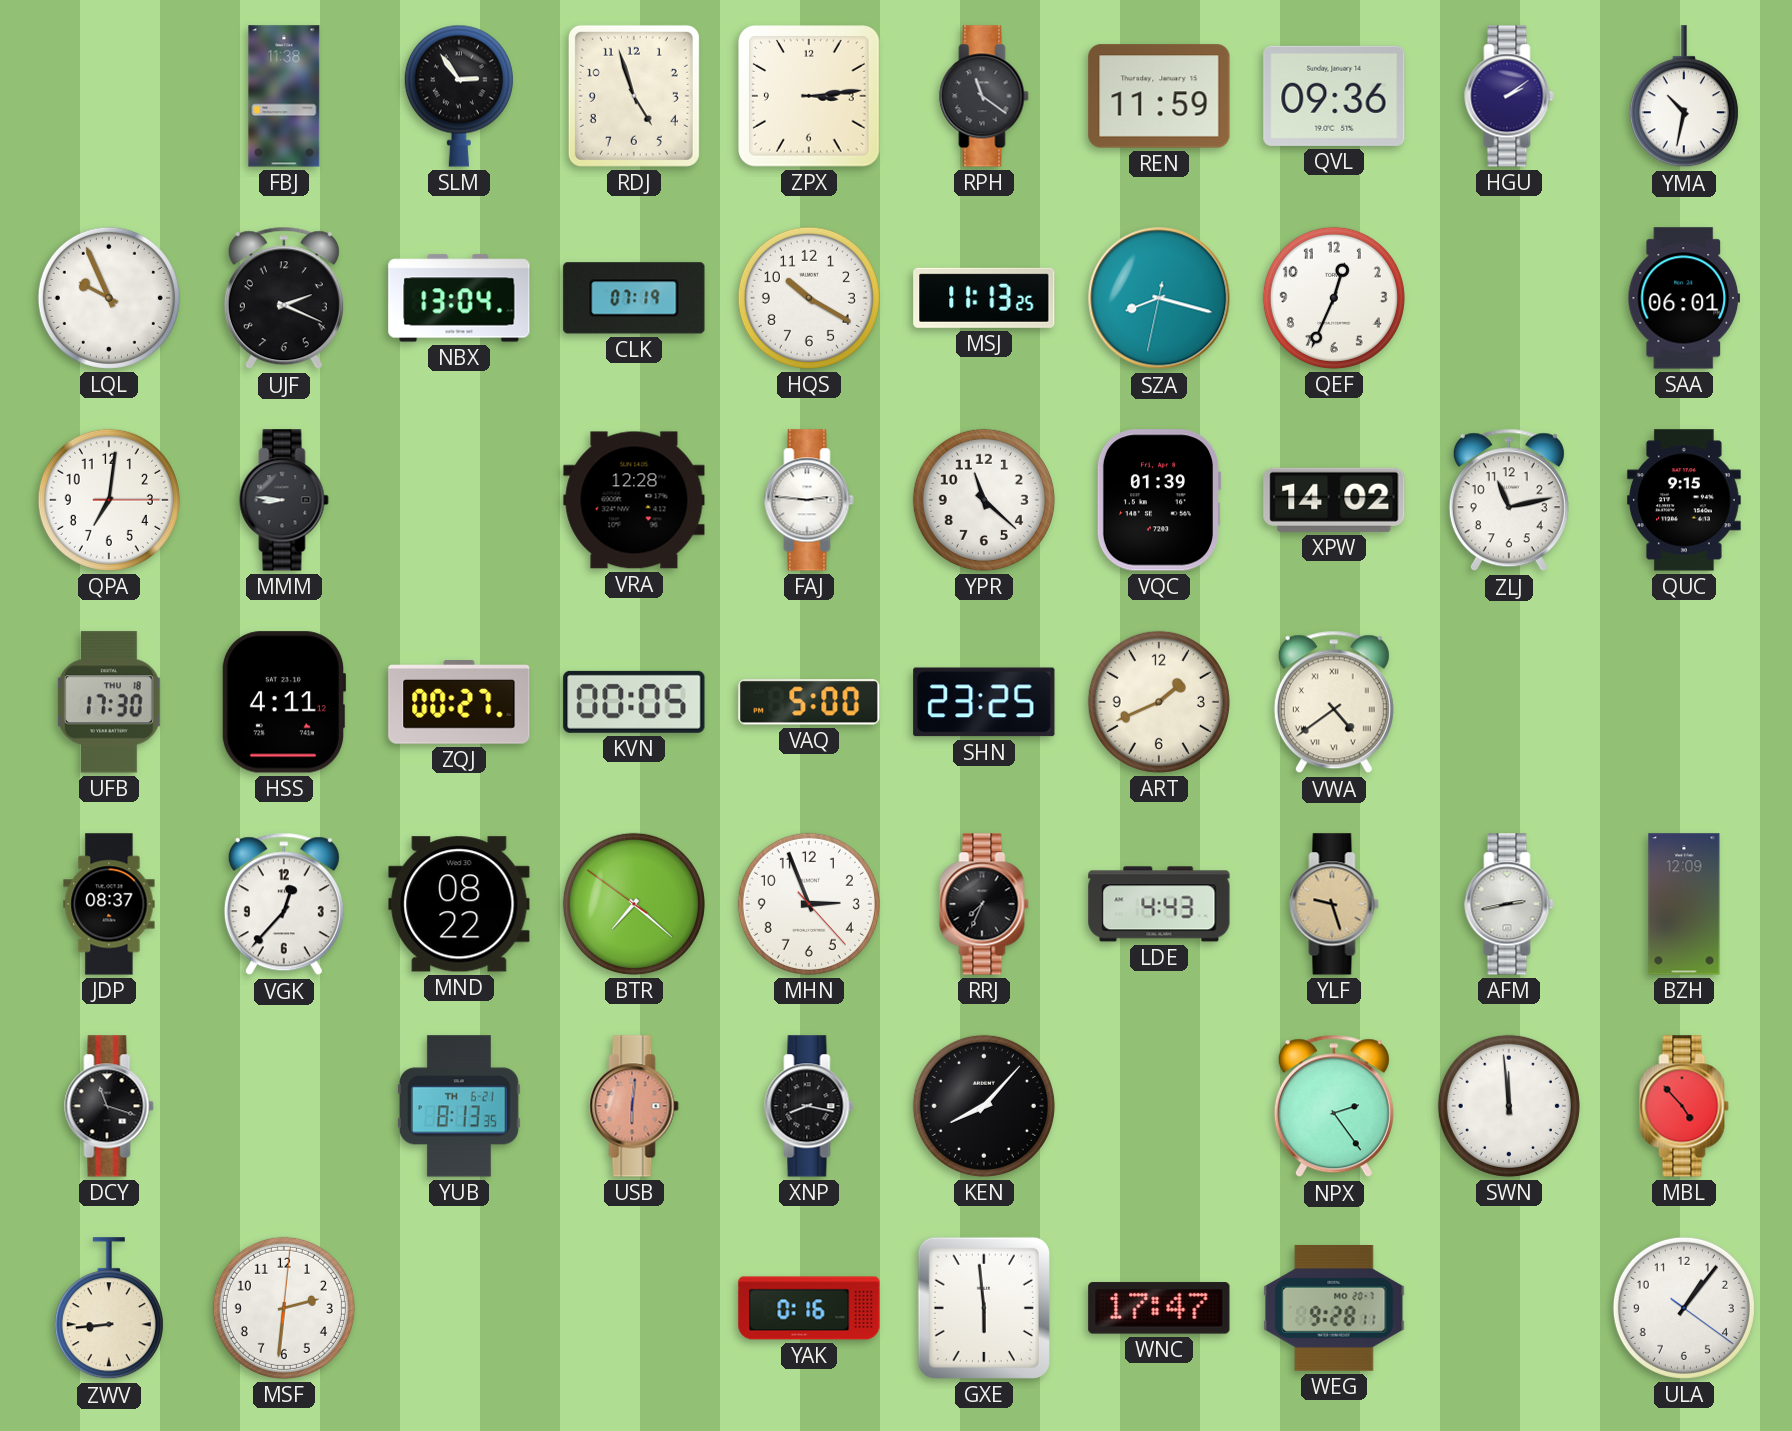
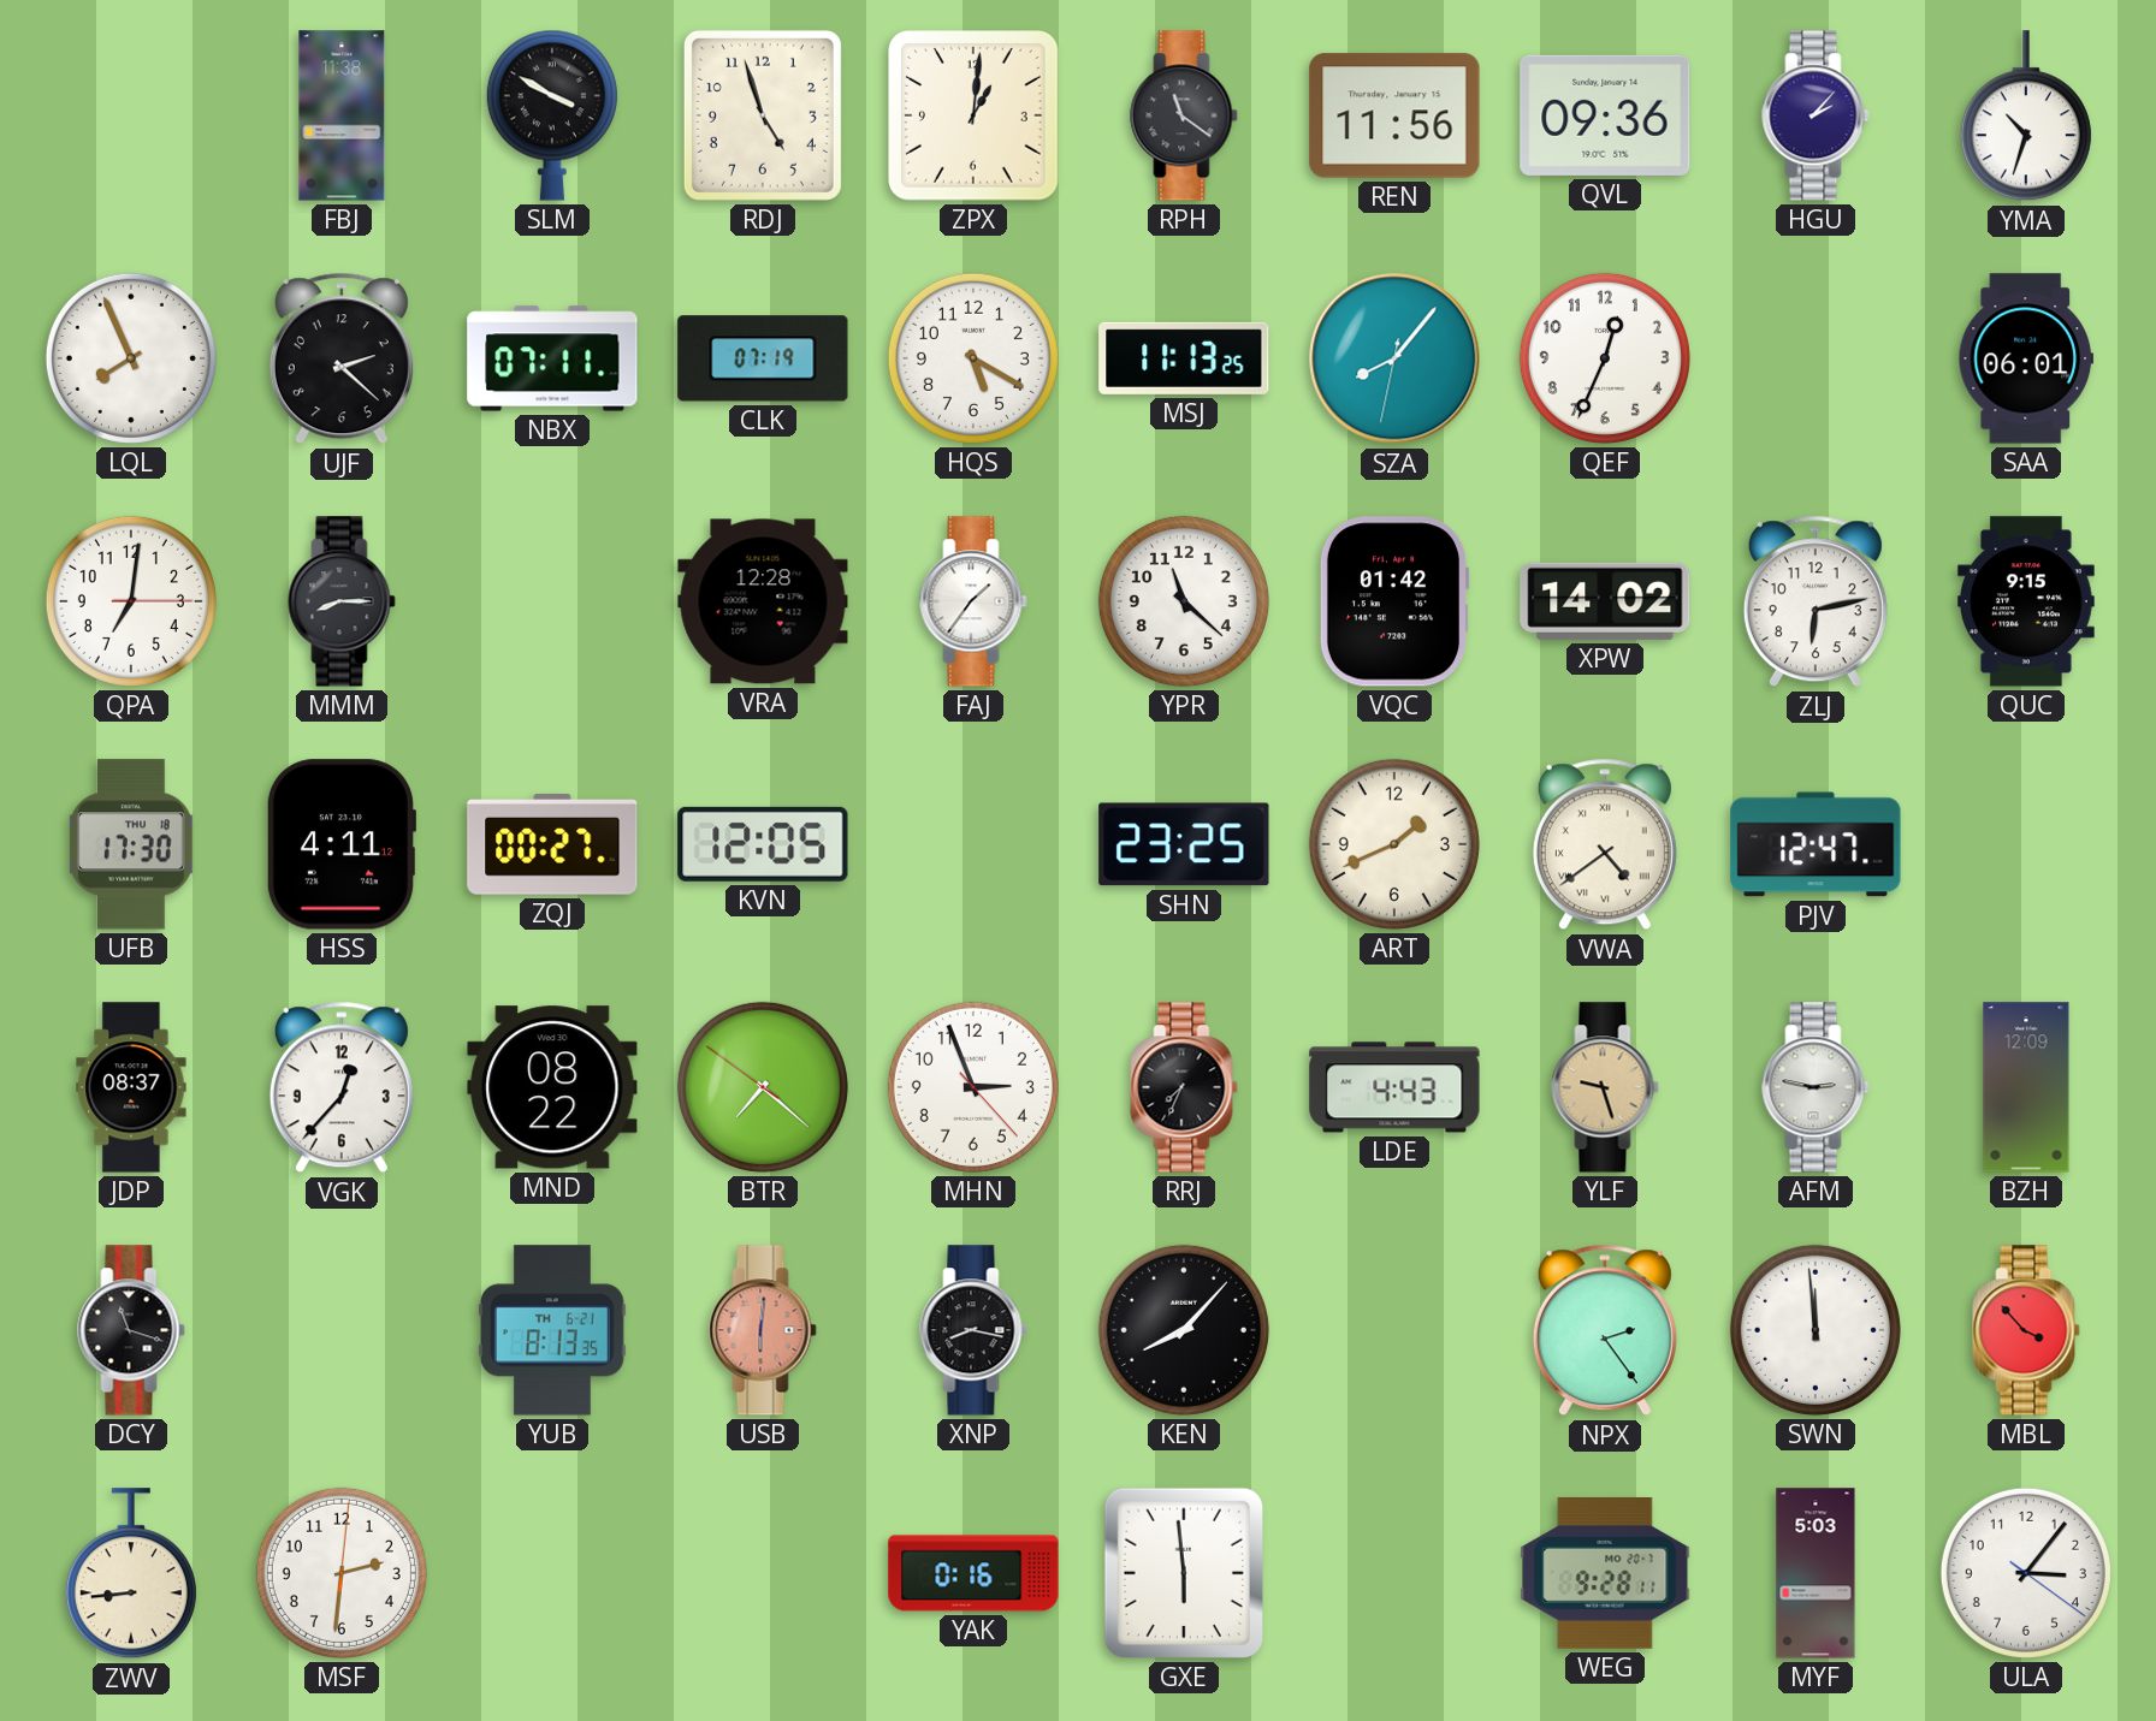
SLM: 2:54 -> 3:50 (552, 115)
ZPX: 3:14 -> 1:01 (975, 117)
REN: 11:59 -> 11:56 (1394, 115)
HGU: 2:09 -> 2:07 (1816, 115)
YMA: 10:32 -> 10:33 (2026, 117)
LQL: 9:56 -> 7:56 (131, 358)
UJF: 2:19 -> 2:22 (342, 358)
NBX: 13:04 -> 07:11 (552, 358)
HQS: 10:20 -> 5:20 (973, 358)
SZA: 8:17 -> 8:06 (1394, 358)
MMM: 8:46 -> 8:15 (342, 601)
FAJ: 2:46 -> 1:36 (973, 601)
VQC: 01:39 -> 01:42 (1394, 601)
ZLJ: 11:13 -> 6:13 (1816, 601)
KVN: 00:05 -> 12:05 (763, 844)
VAQ: 5:00 -> none (809, 702)
PJV: none -> 12:47 (1816, 844)
AFM: 2:43 -> 2:47 (1816, 1087)
MBL: 4:53 -> 3:53 (2026, 1330)
WNC: 17:47 -> none (1159, 1308)
MYF: none -> 5:03 (1816, 1573)
ULA: 1:06 -> 3:06 (2026, 1573)
